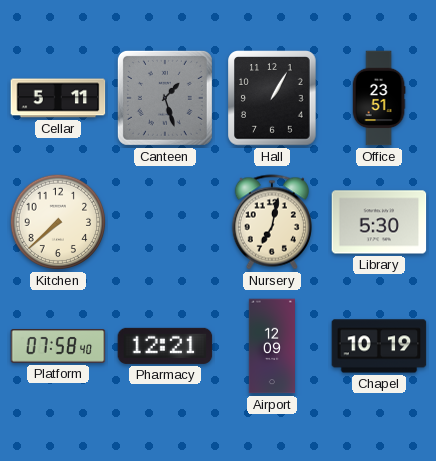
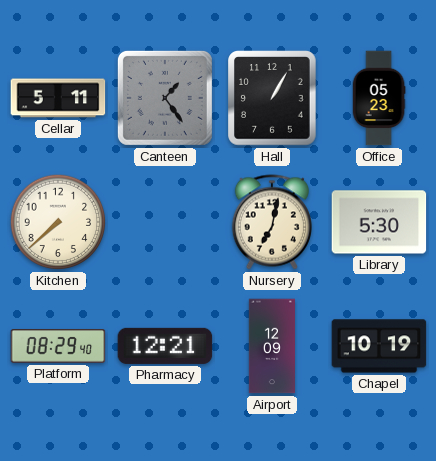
Canteen: 1:27 -> 1:24 (165, 98)
Office: 23:51 -> 05:23 (379, 98)
Platform: 07:58 -> 08:29 (58, 346)
